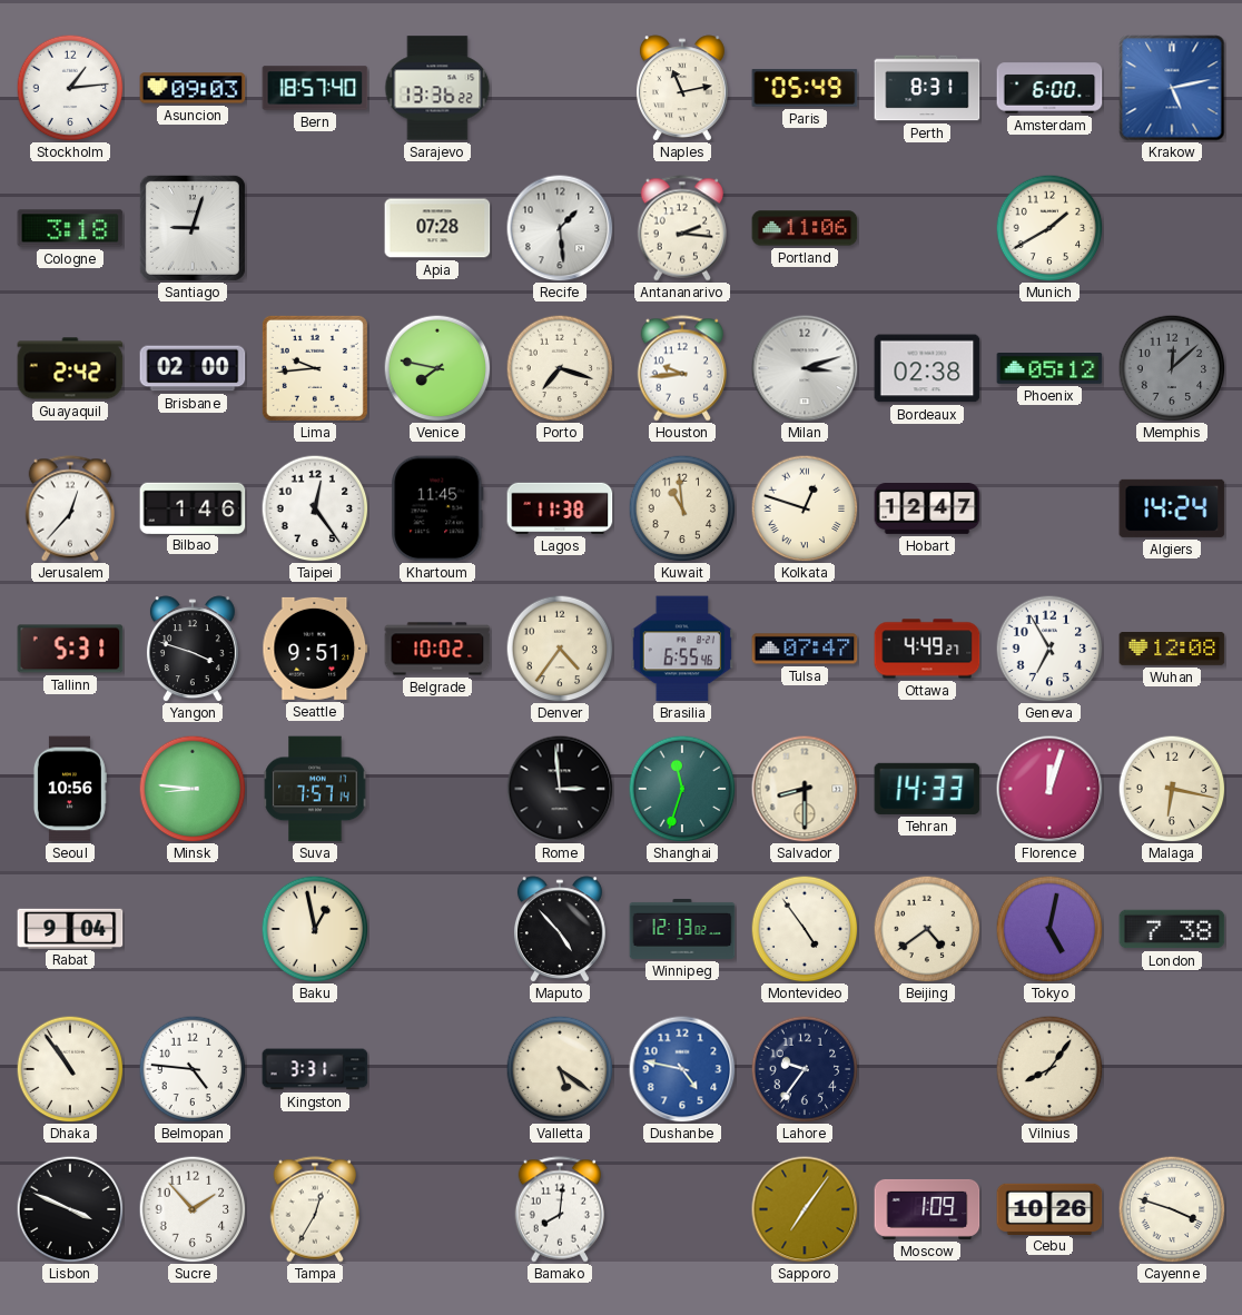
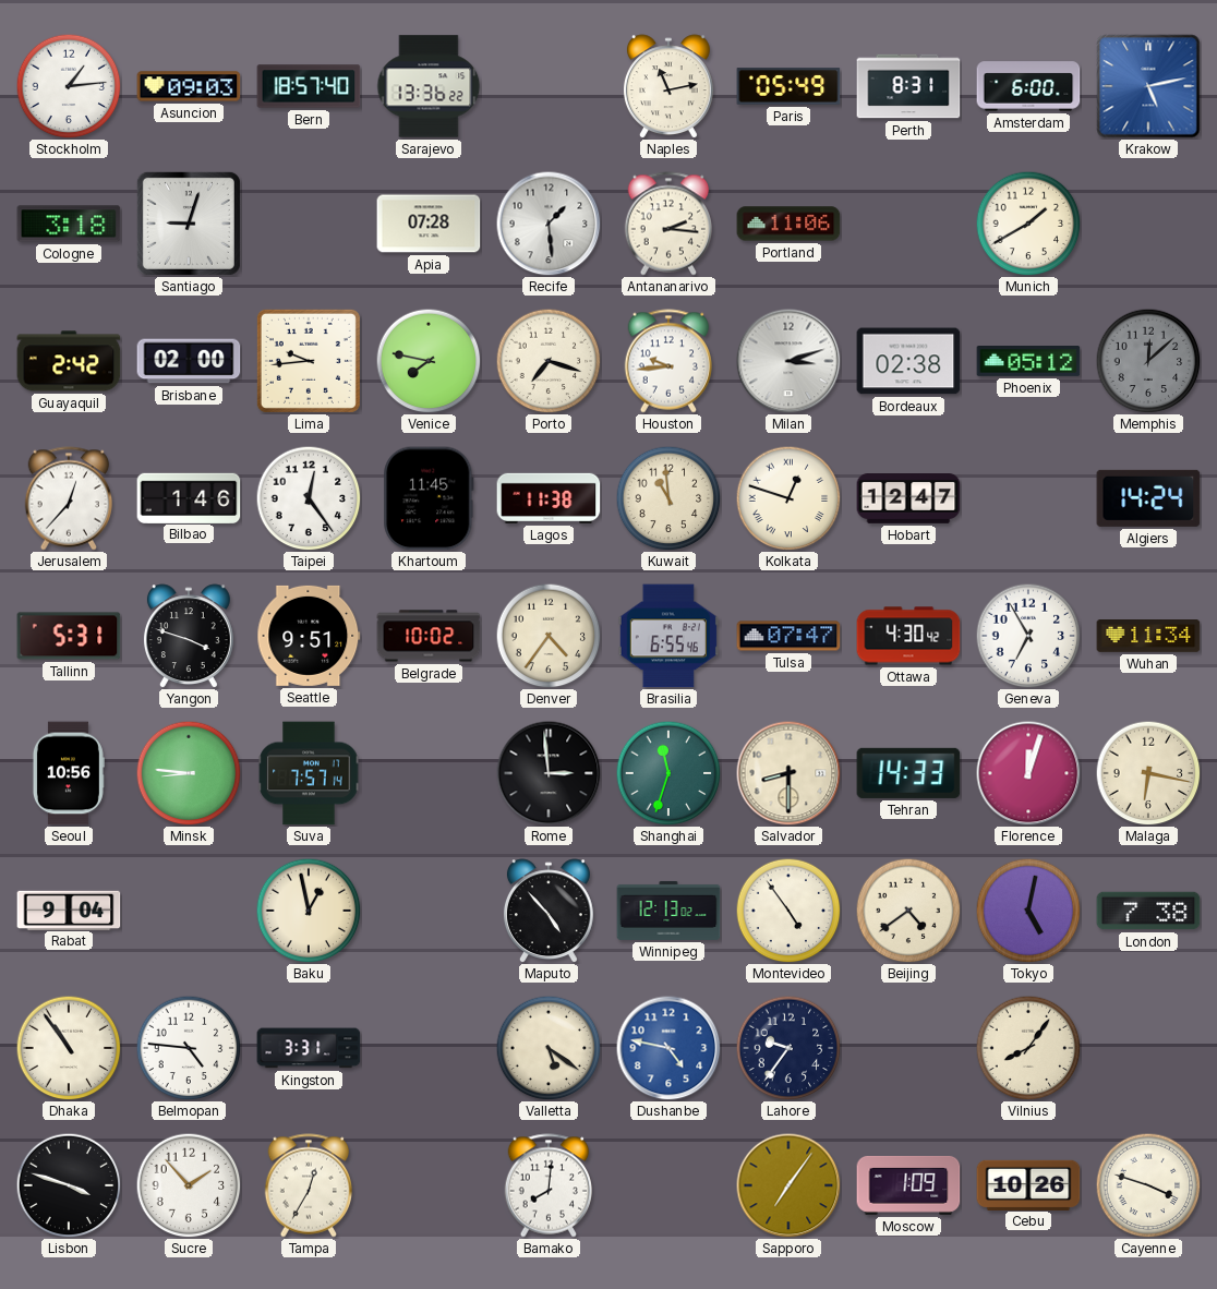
Ottawa: 4:49 -> 4:30 (908, 636)
Wuhan: 12:08 -> 11:34 (1148, 637)
Lisbon: 3:49 -> 3:48 (69, 1185)
